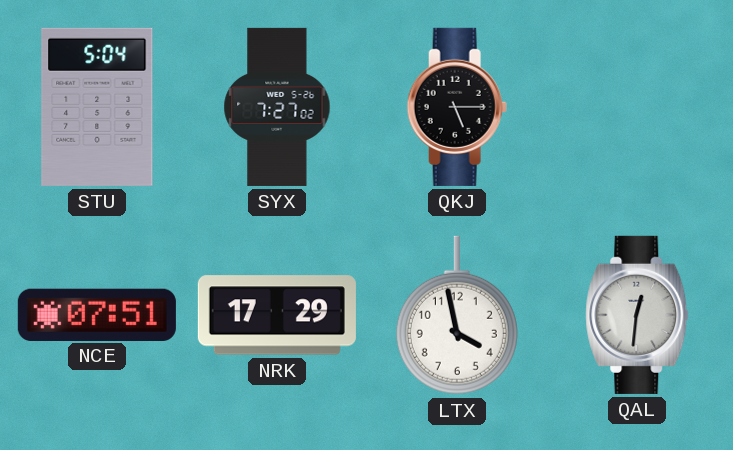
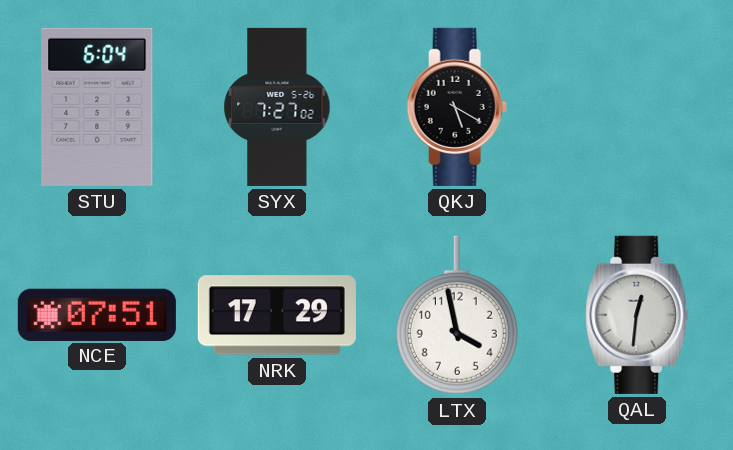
STU: 5:04 -> 6:04 (97, 107)
QKJ: 5:15 -> 5:20 (457, 107)
